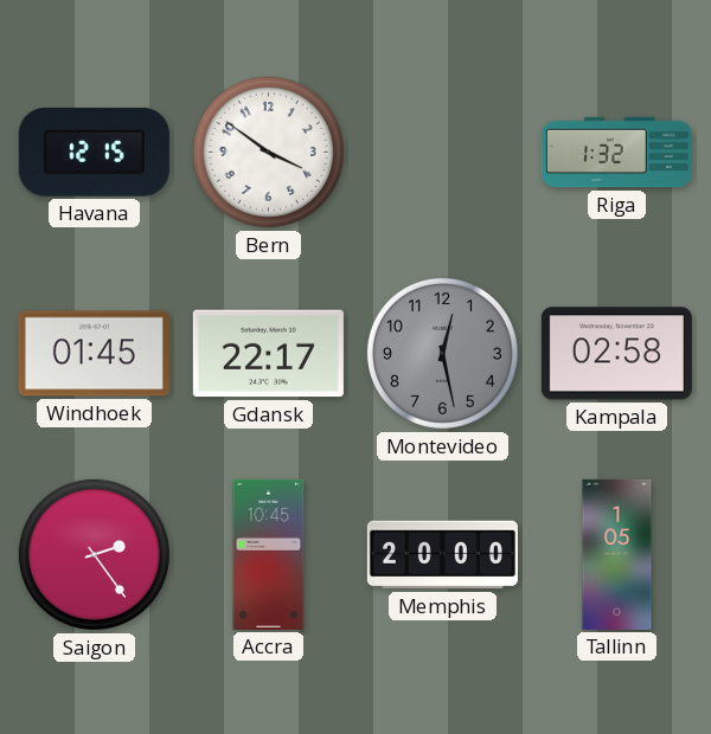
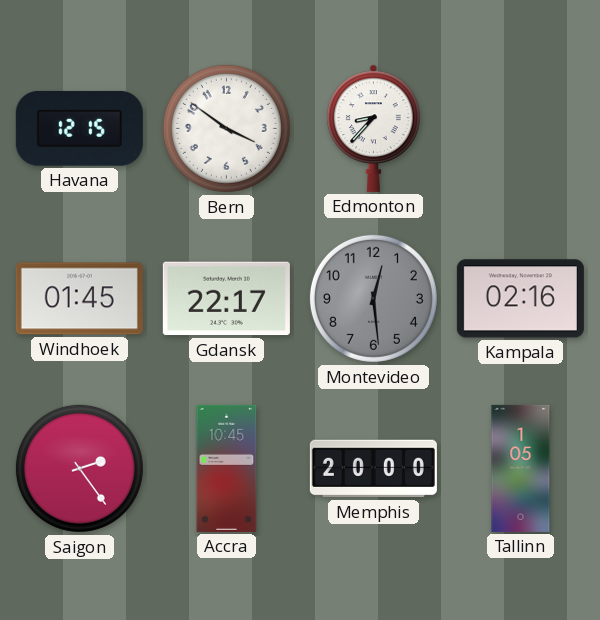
Edmonton: none -> 8:37 (374, 128)
Riga: 1:32 -> none (616, 153)
Montevideo: 12:28 -> 12:29 (373, 298)
Kampala: 02:58 -> 02:16 (520, 299)
